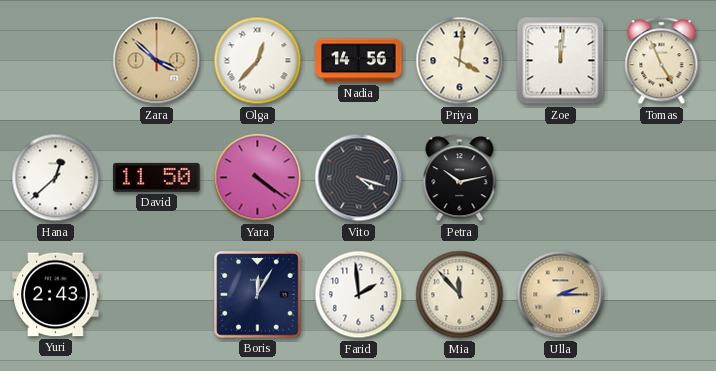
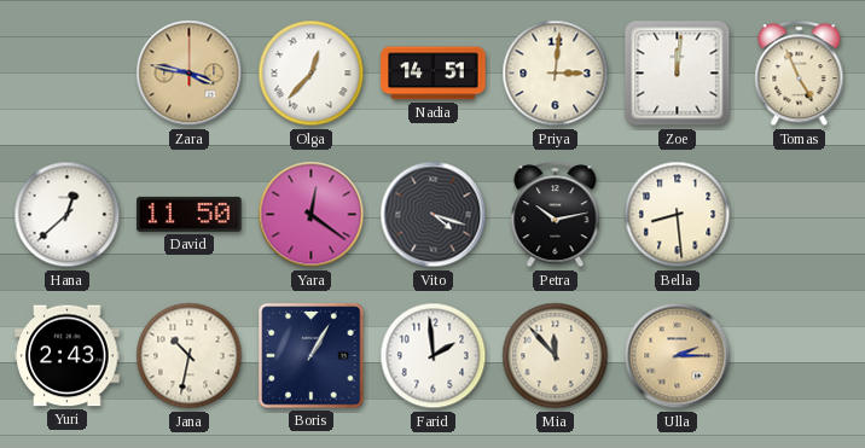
Zara: 3:52 -> 3:47 (190, 74)
Nadia: 14:56 -> 14:51 (434, 74)
Priya: 4:01 -> 3:01 (556, 74)
Yara: 4:21 -> 12:21 (312, 215)
Bella: none -> 8:29 (678, 215)
Jana: none -> 10:32 (190, 356)
Boris: 12:05 -> 1:05 (312, 356)
